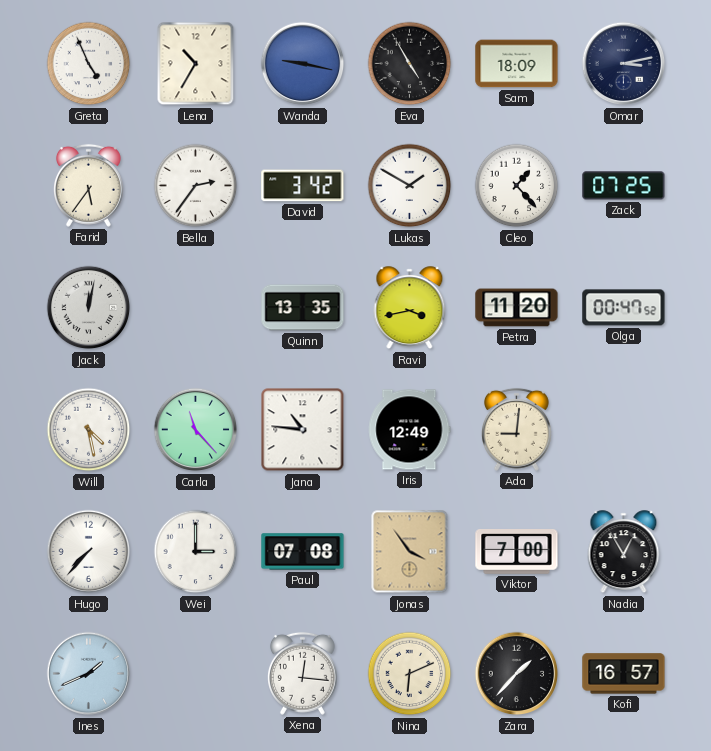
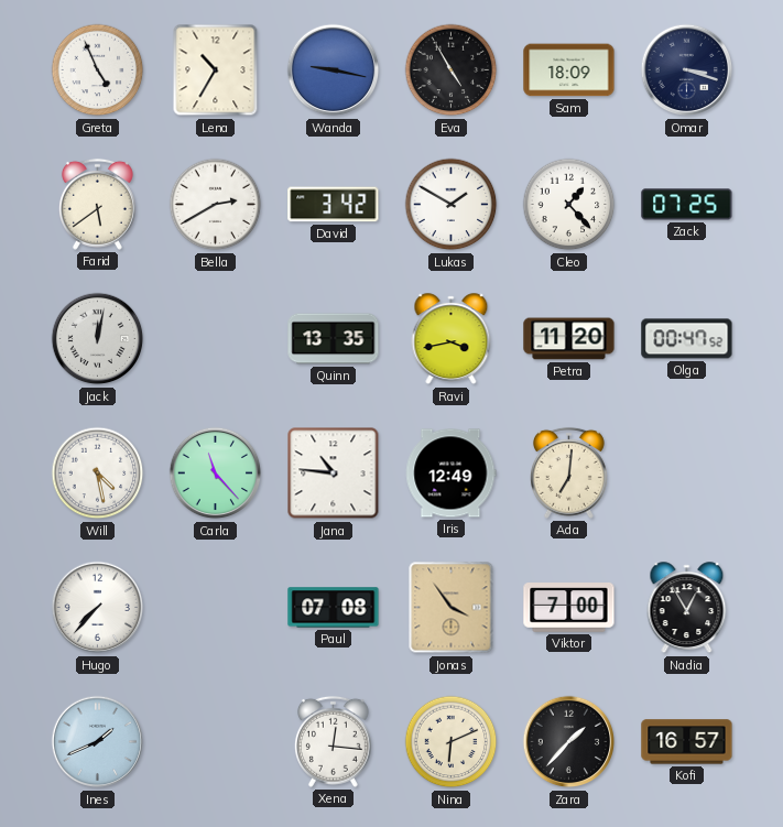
Omar: 3:13 -> 3:18 (687, 70)
Farid: 5:36 -> 5:39 (97, 204)
Bella: 2:36 -> 2:40 (216, 205)
Ada: 9:01 -> 7:01 (568, 472)
Wei: 3:00 -> none (196, 552)
